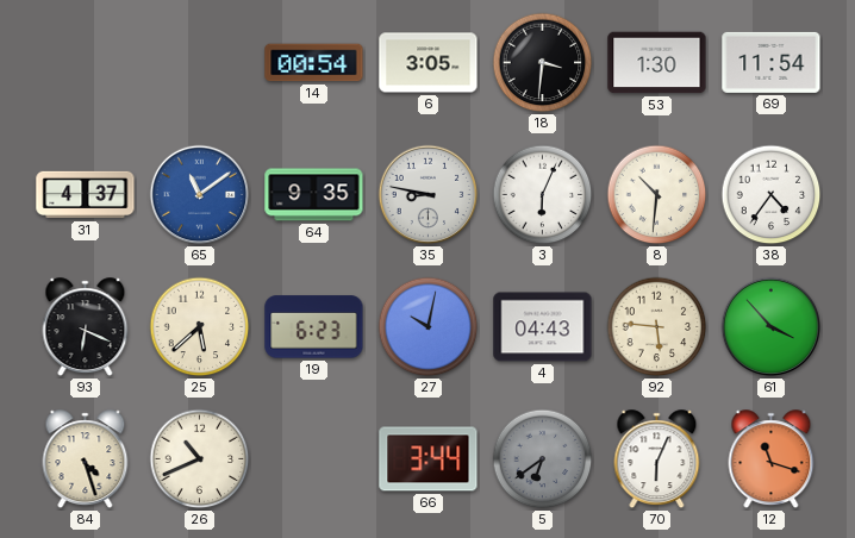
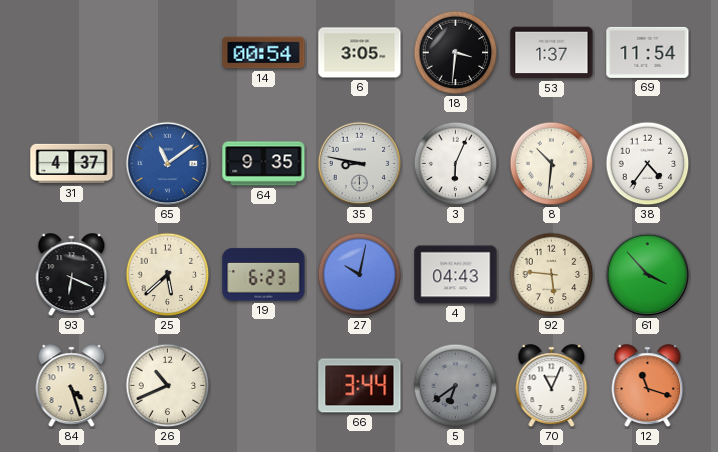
53: 1:30 -> 1:37 (552, 53)
70: 6:04 -> 11:04 (552, 386)
